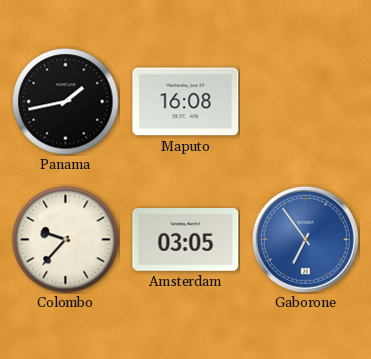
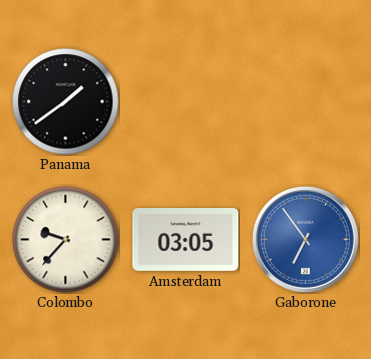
Panama: 1:43 -> 1:39 (66, 102)
Maputo: 16:08 -> none (186, 102)
